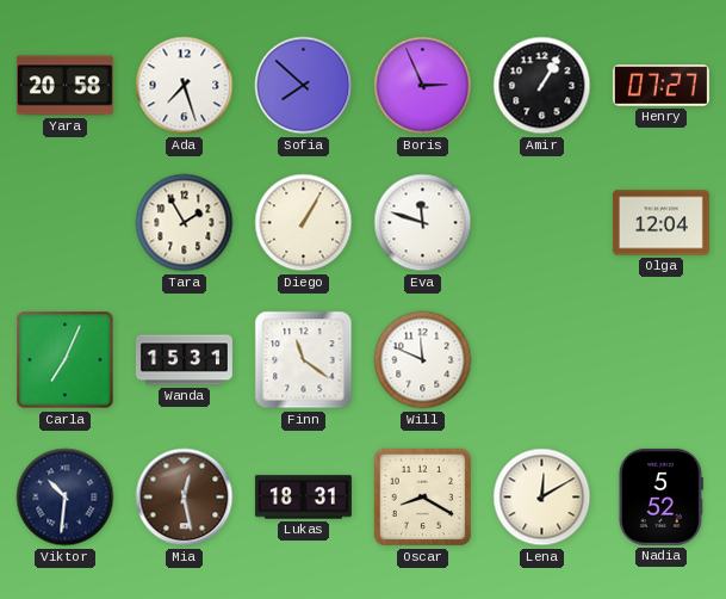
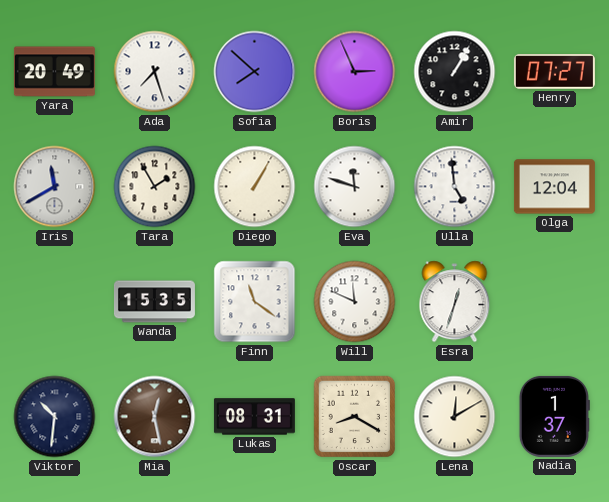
Yara: 20:58 -> 20:49 (54, 72)
Iris: none -> 11:40 (55, 187)
Ulla: none -> 4:59 (455, 187)
Carla: 7:04 -> none (66, 360)
Wanda: 15:31 -> 15:35 (154, 302)
Esra: none -> 12:33 (455, 302)
Lukas: 18:31 -> 08:31 (254, 417)
Nadia: 5:52 -> 1:37 (554, 416)
